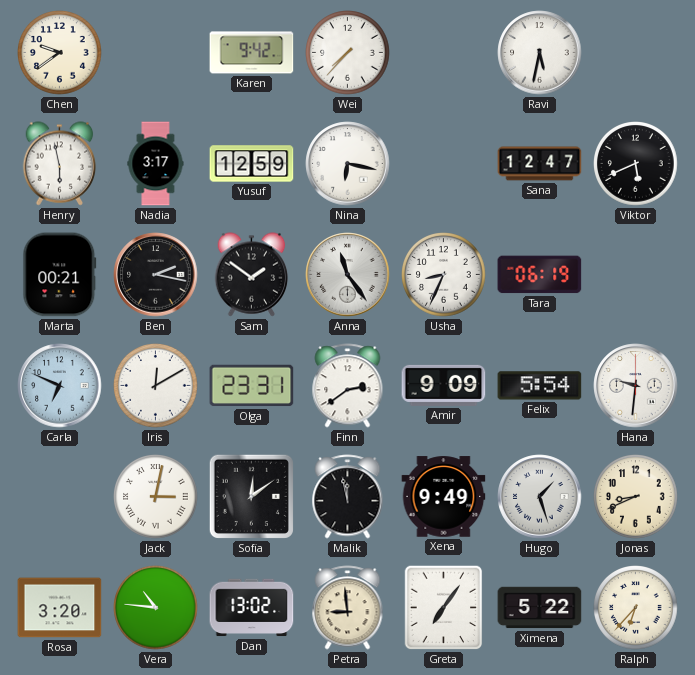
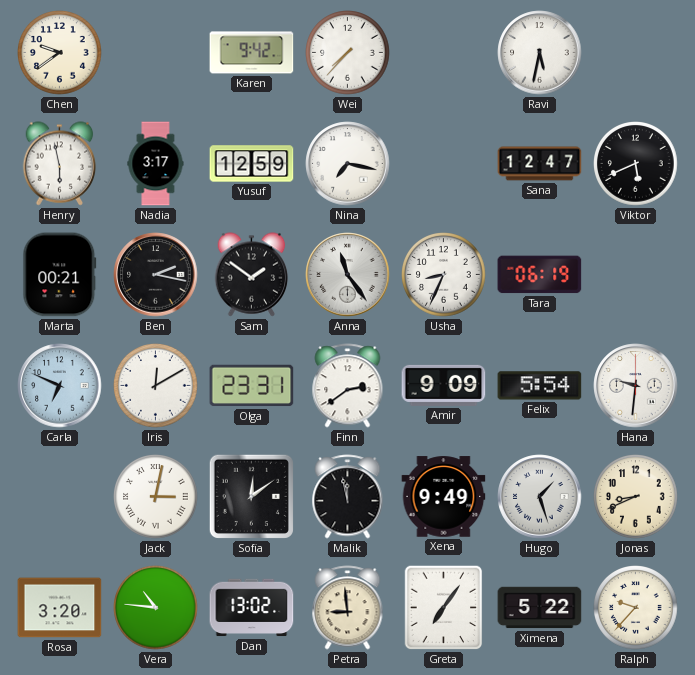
Nina: 6:17 -> 7:17 (348, 164)
Ralph: 6:37 -> 9:37 (636, 608)
